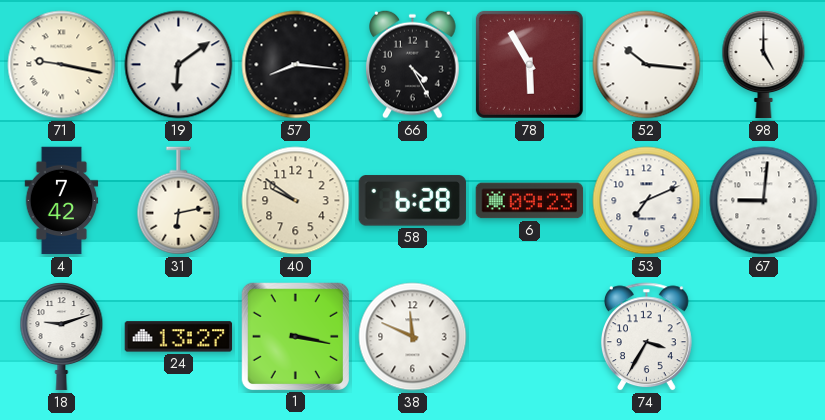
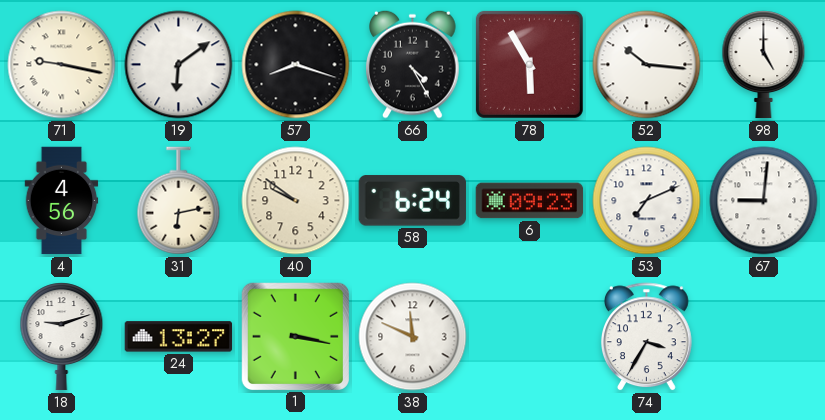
57: 8:16 -> 8:18 (296, 65)
4: 7:42 -> 4:56 (62, 201)
58: 6:28 -> 6:24 (412, 201)
